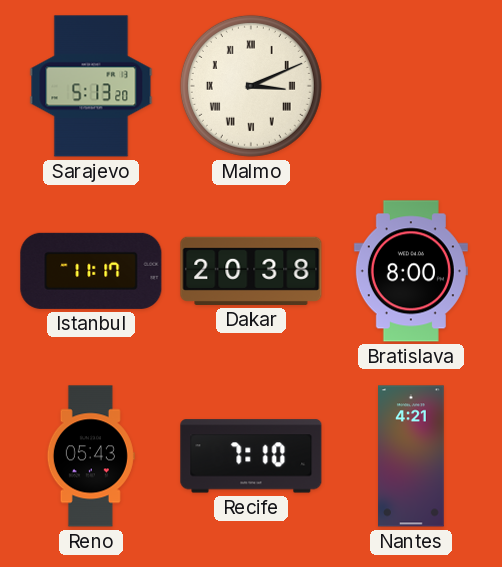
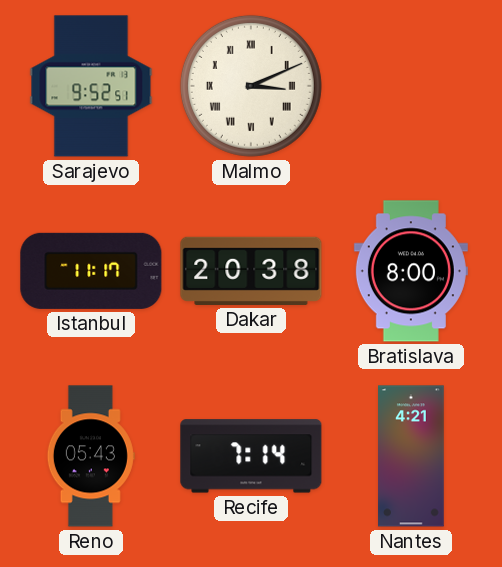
Sarajevo: 5:13 -> 9:52 (91, 86)
Recife: 7:10 -> 7:14 (251, 456)
